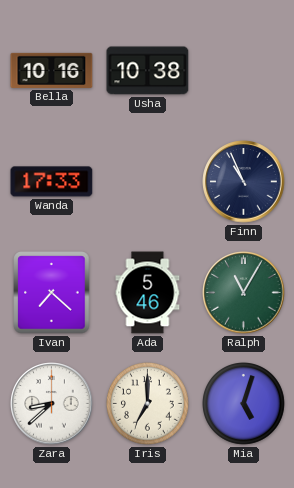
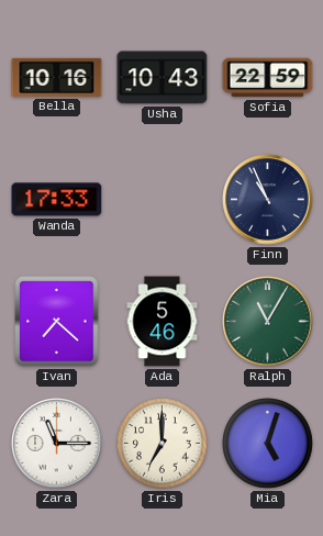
Usha: 10:38 -> 10:43 (163, 78)
Sofia: none -> 22:59 (268, 78)
Zara: 8:38 -> 11:15 (57, 444)
